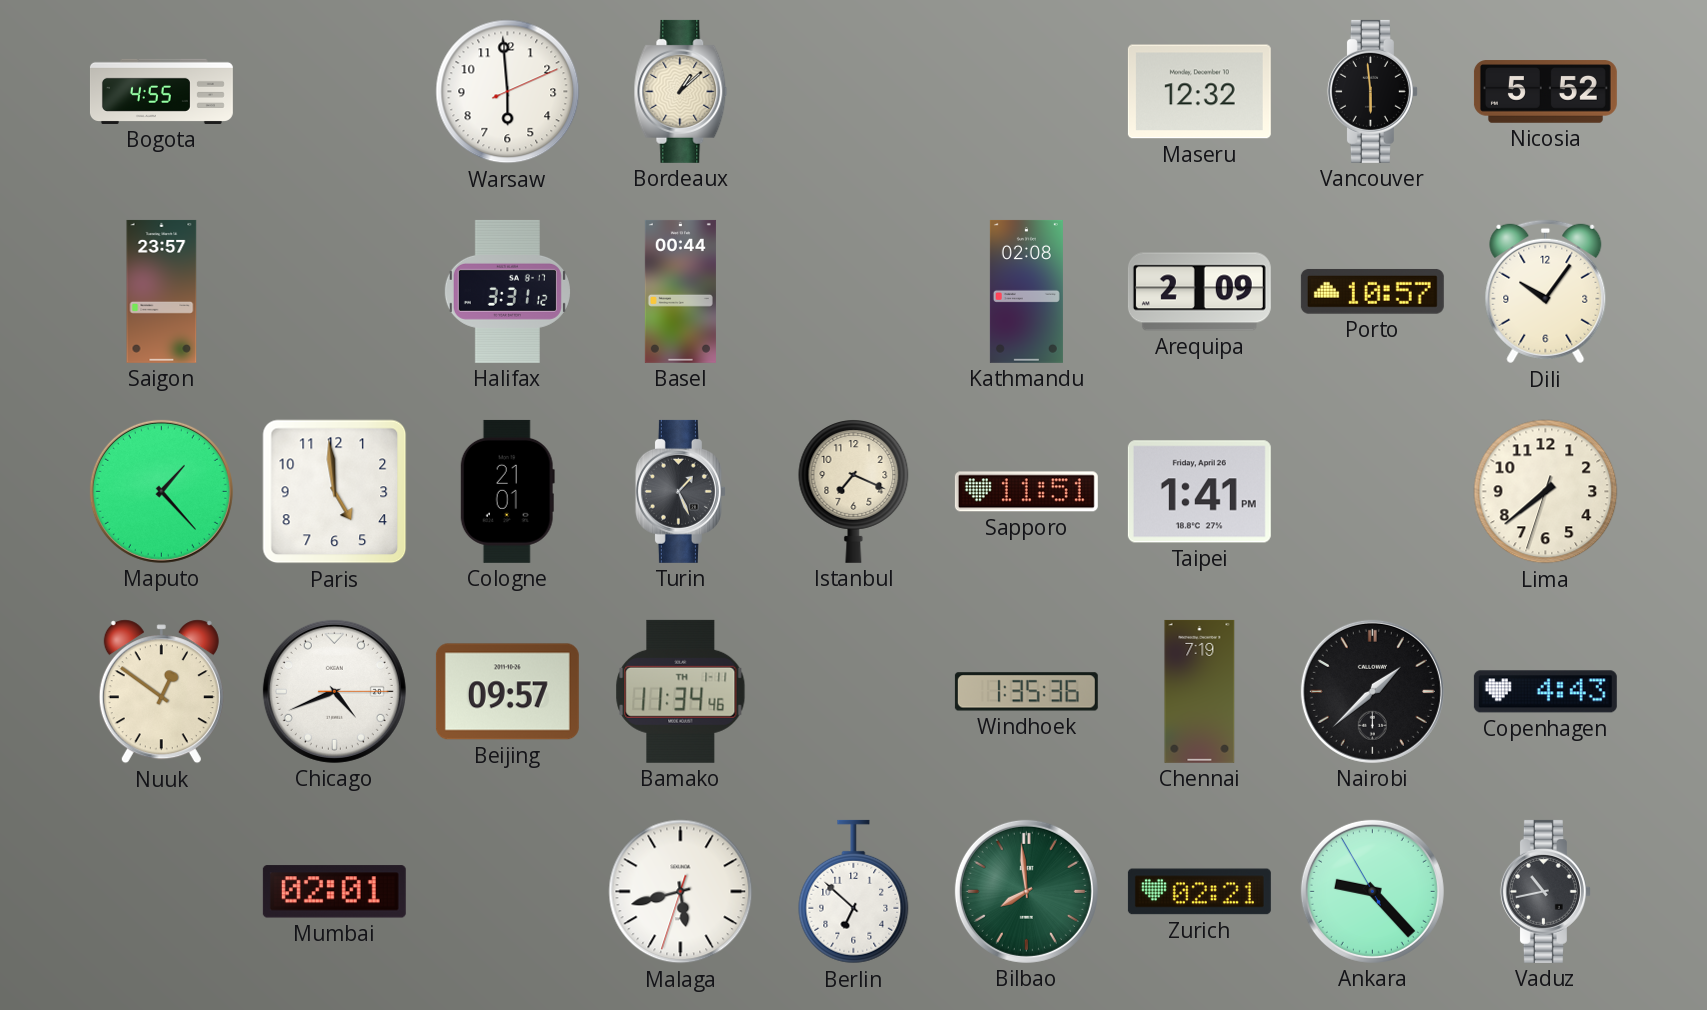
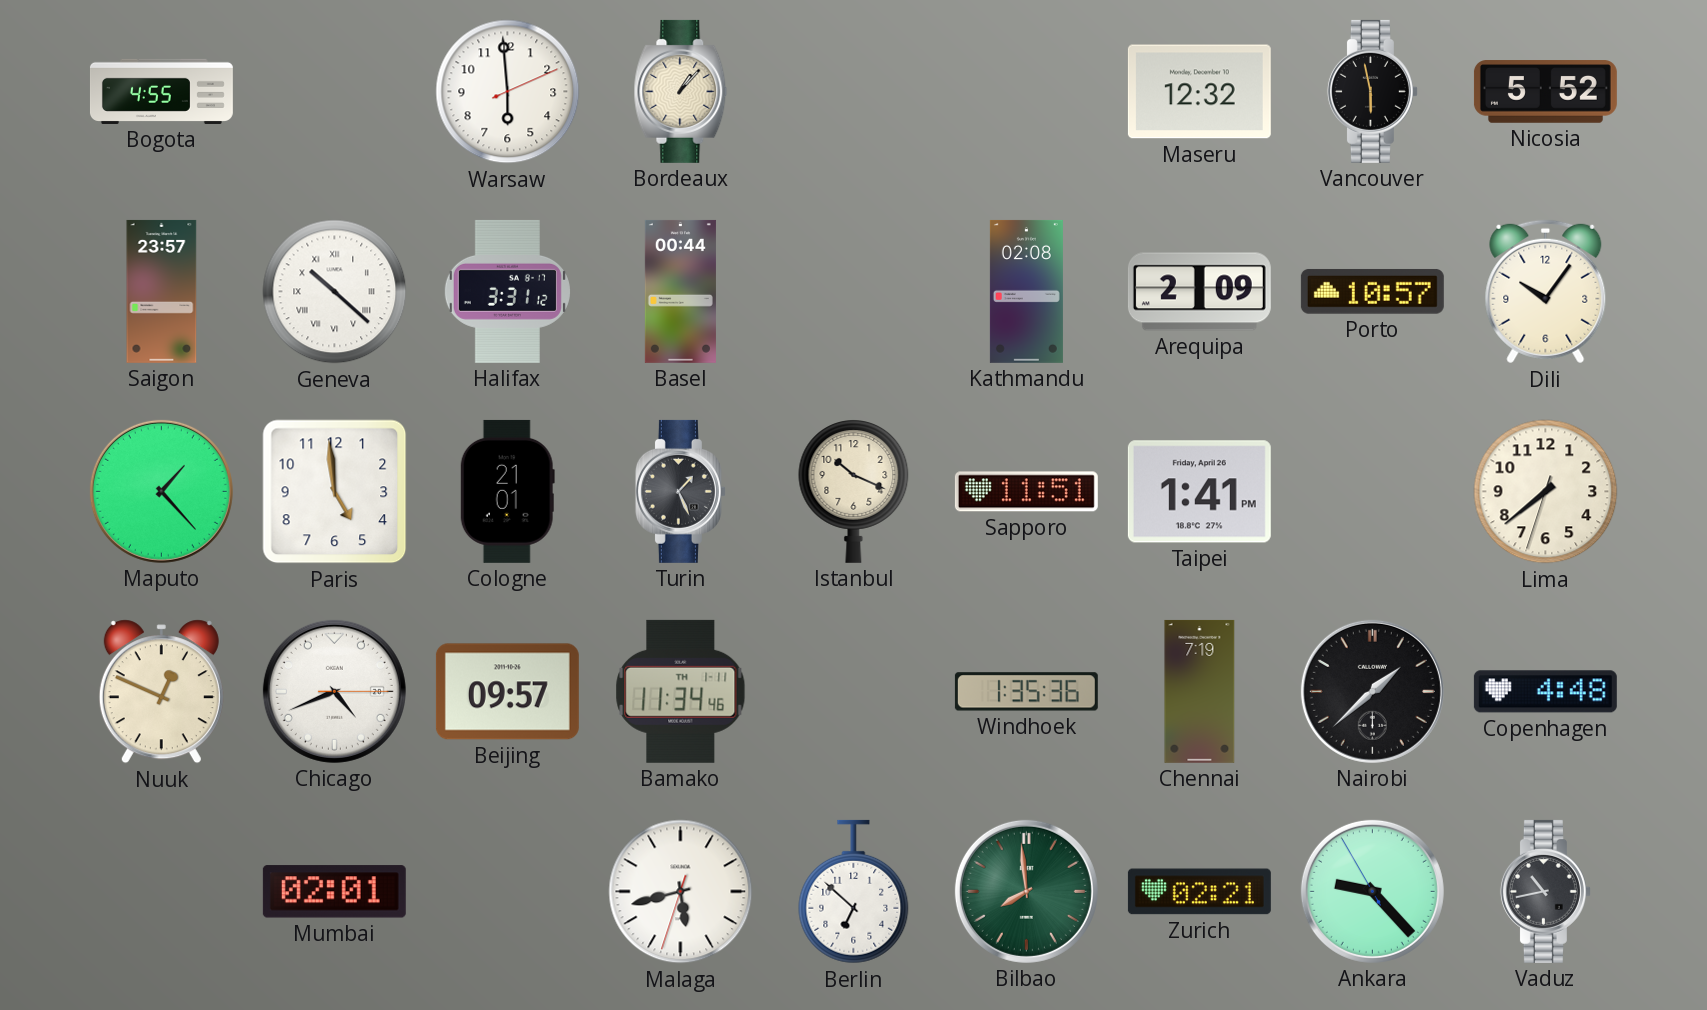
Bordeaux: 1:08 -> 1:07 (681, 91)
Vancouver: 5:59 -> 5:58 (1372, 91)
Geneva: none -> 10:22 (335, 292)
Istanbul: 7:19 -> 10:19 (854, 492)
Nuuk: 12:51 -> 12:49 (161, 692)
Copenhagen: 4:43 -> 4:48 (1545, 692)
